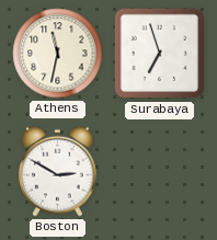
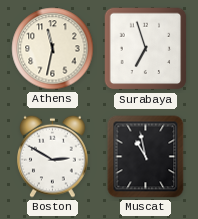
Muscat: none -> 10:58 (146, 157)
